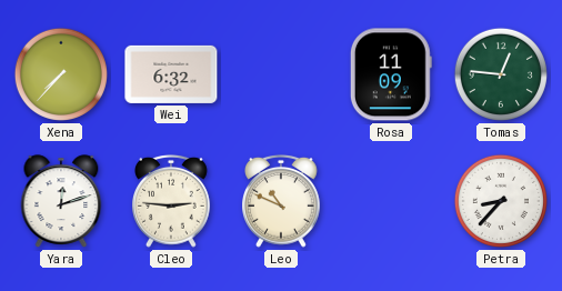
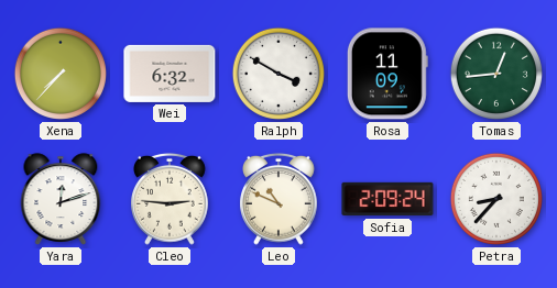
Ralph: none -> 3:50 (278, 74)
Tomas: 12:46 -> 12:44 (496, 74)
Sofia: none -> 2:09 (387, 199)
